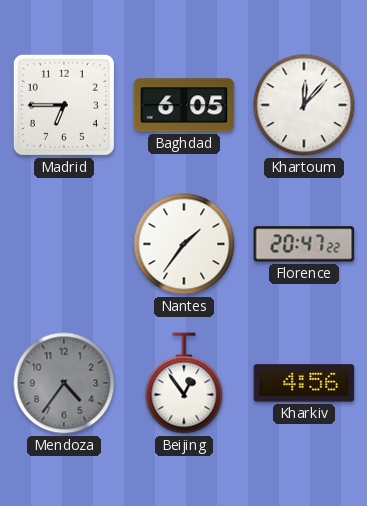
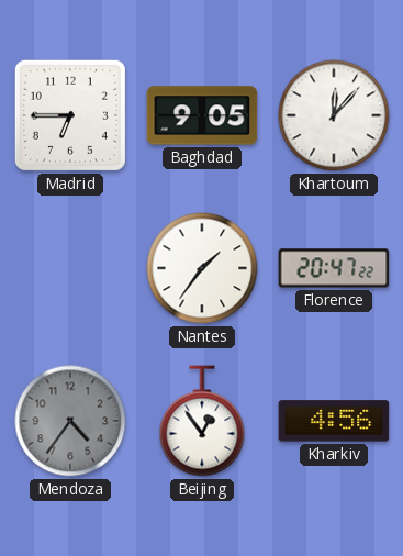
Baghdad: 6:05 -> 9:05 (202, 115)
